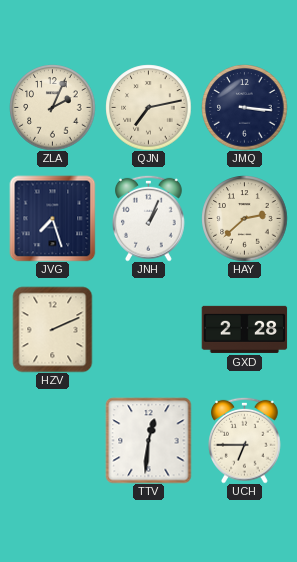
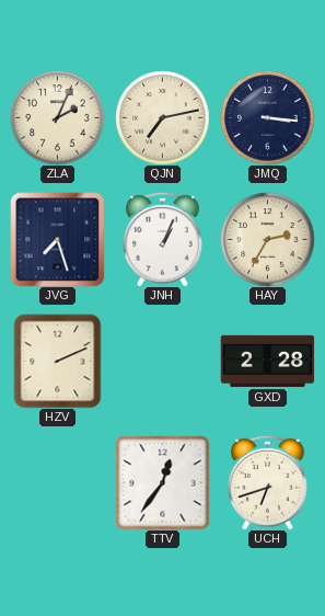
HAY: 2:38 -> 2:35 (267, 239)
TTV: 12:31 -> 12:36 (162, 482)
UCH: 6:45 -> 6:42 (268, 482)
